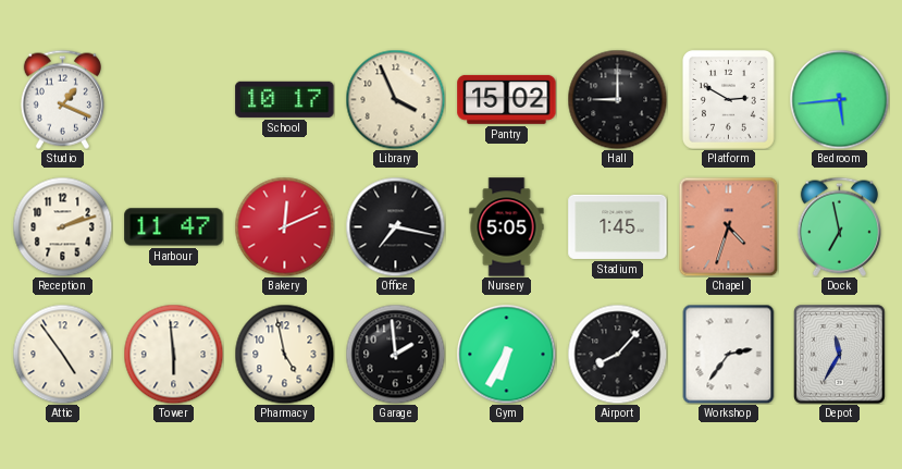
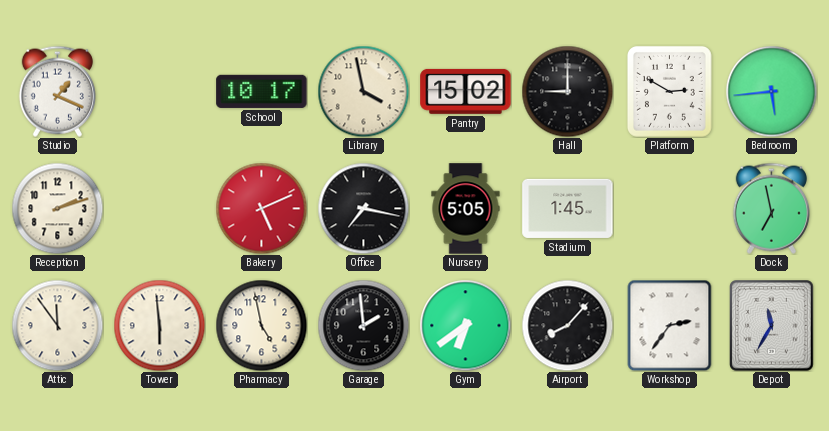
Library: 3:56 -> 3:58 (363, 91)
Harbour: 11:47 -> none (174, 227)
Bakery: 12:11 -> 5:11 (261, 208)
Chapel: 4:33 -> none (728, 226)
Attic: 4:54 -> 11:54 (57, 325)
Gym: 6:35 -> 6:39 (465, 325)
